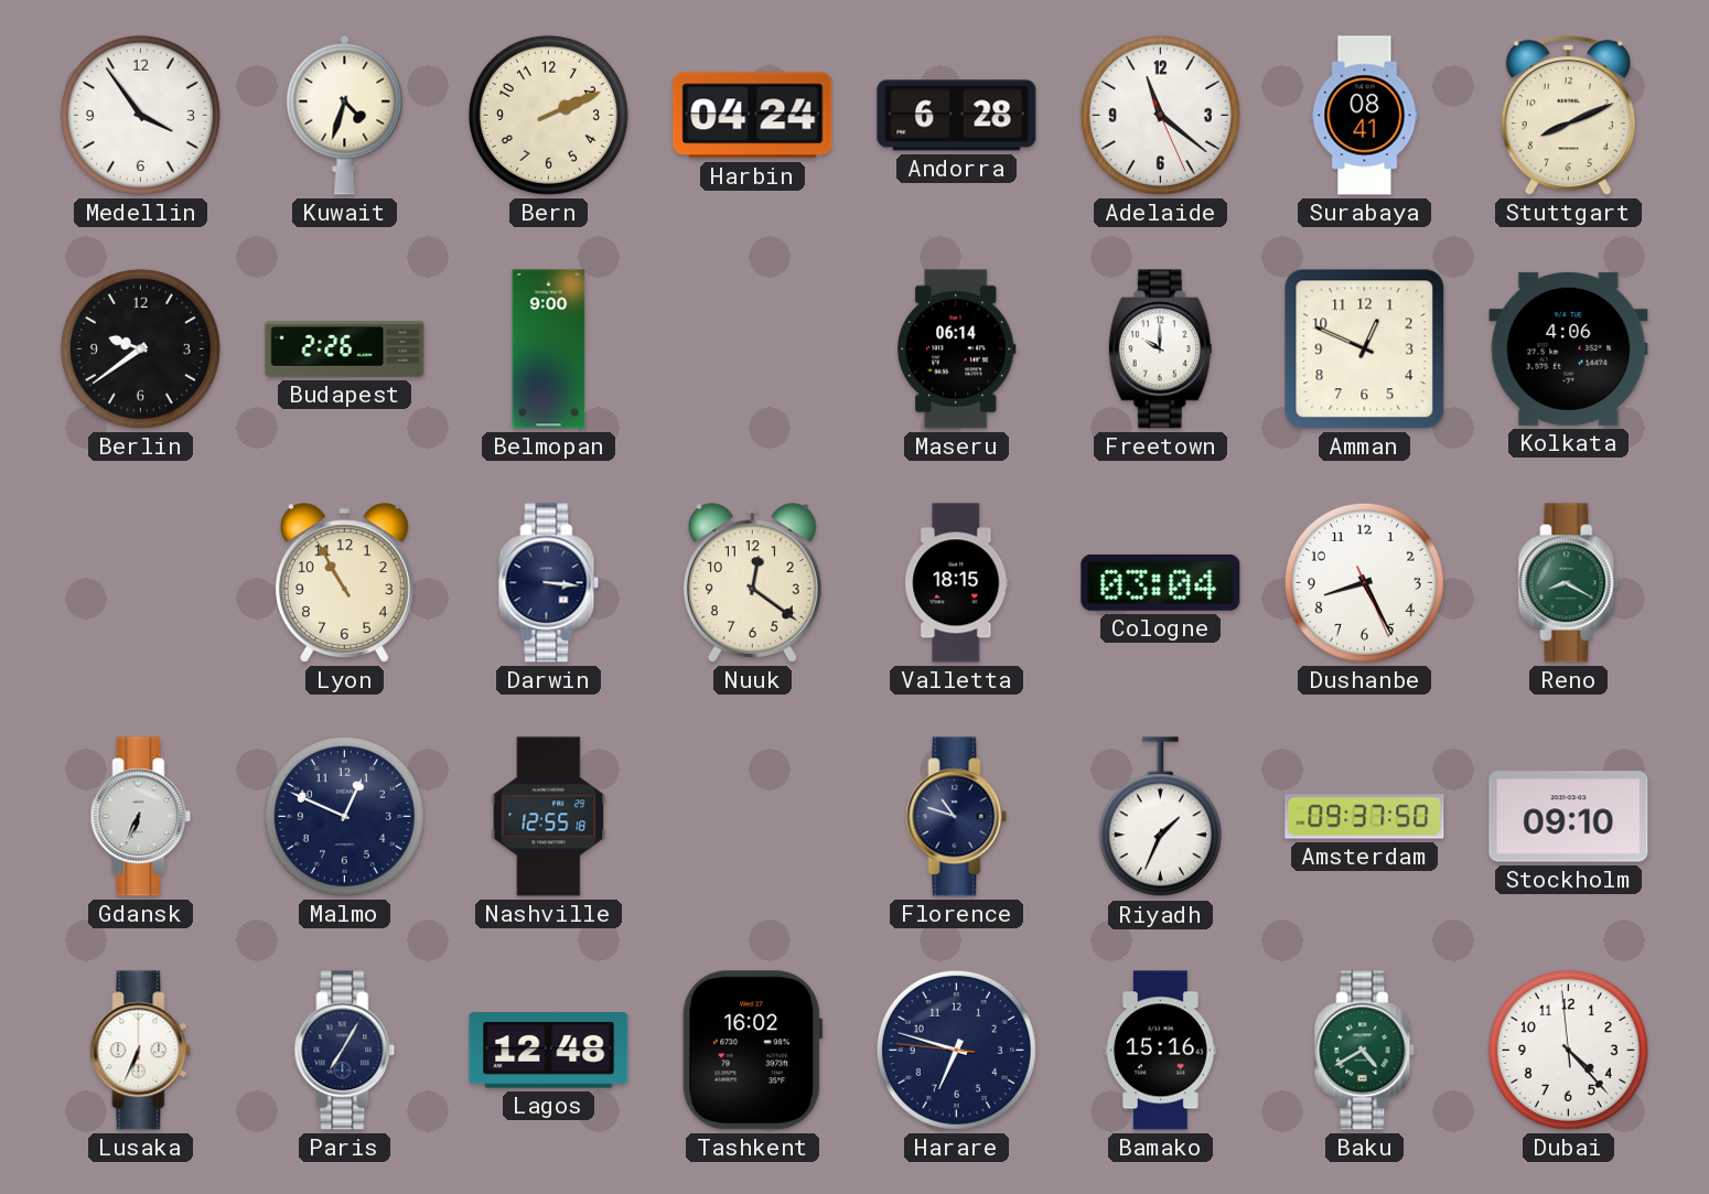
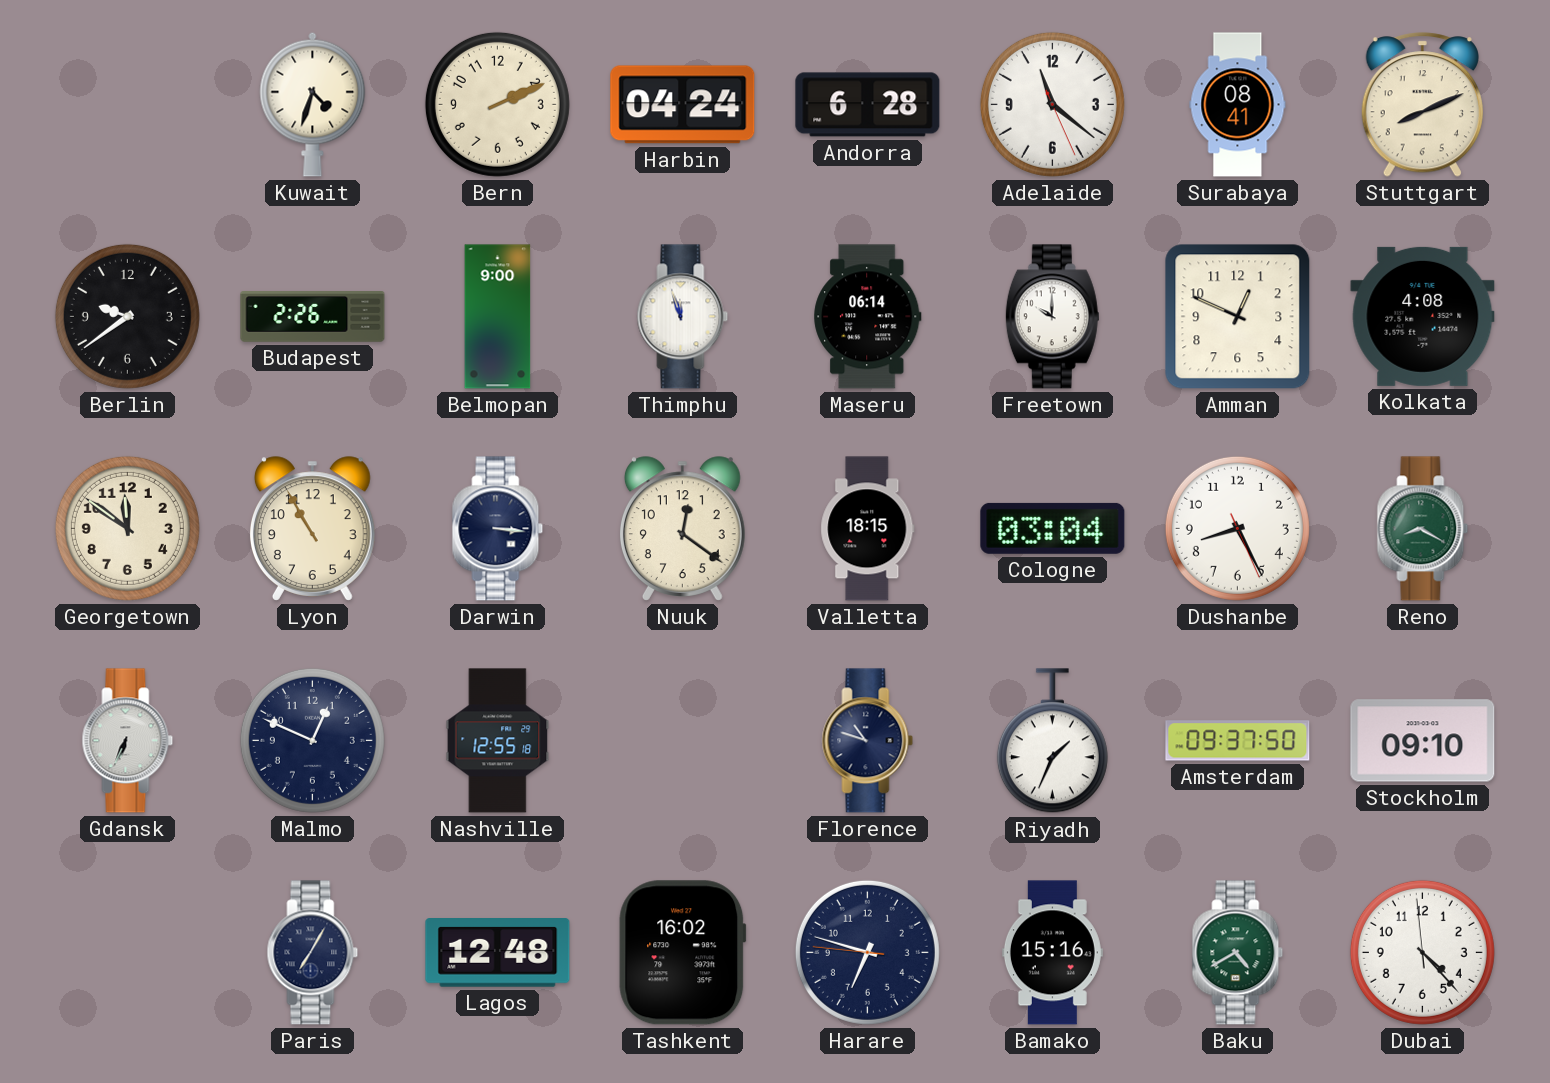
Medellin: 3:54 -> none (140, 115)
Thimphu: none -> 11:57 (683, 317)
Kolkata: 4:06 -> 4:08 (1423, 316)
Georgetown: none -> 11:51 (127, 528)
Lusaka: 6:34 -> none (141, 1051)
